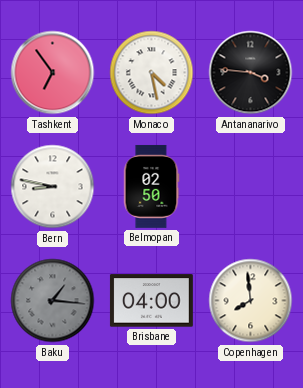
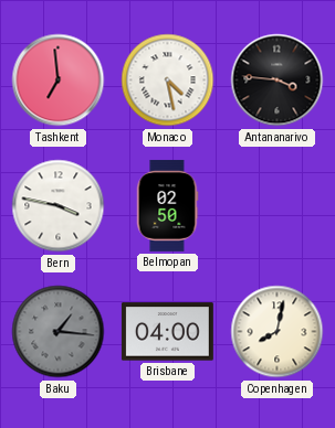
Tashkent: 6:54 -> 6:59 (59, 81)
Bern: 8:47 -> 3:47 (59, 206)
Copenhagen: 7:59 -> 8:02 (278, 332)
